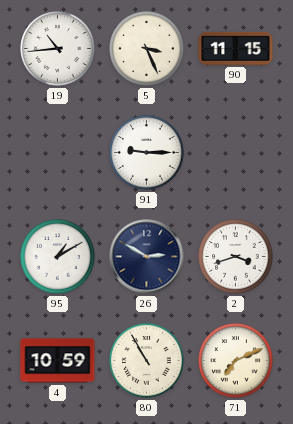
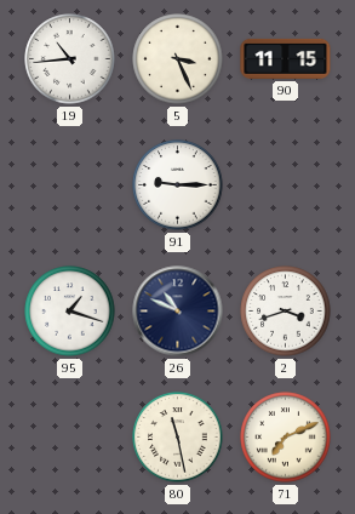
95: 1:10 -> 1:18 (70, 312)
26: 2:50 -> 10:49 (178, 312)
4: 10:59 -> none (58, 361)
80: 10:55 -> 11:28 (178, 438)
